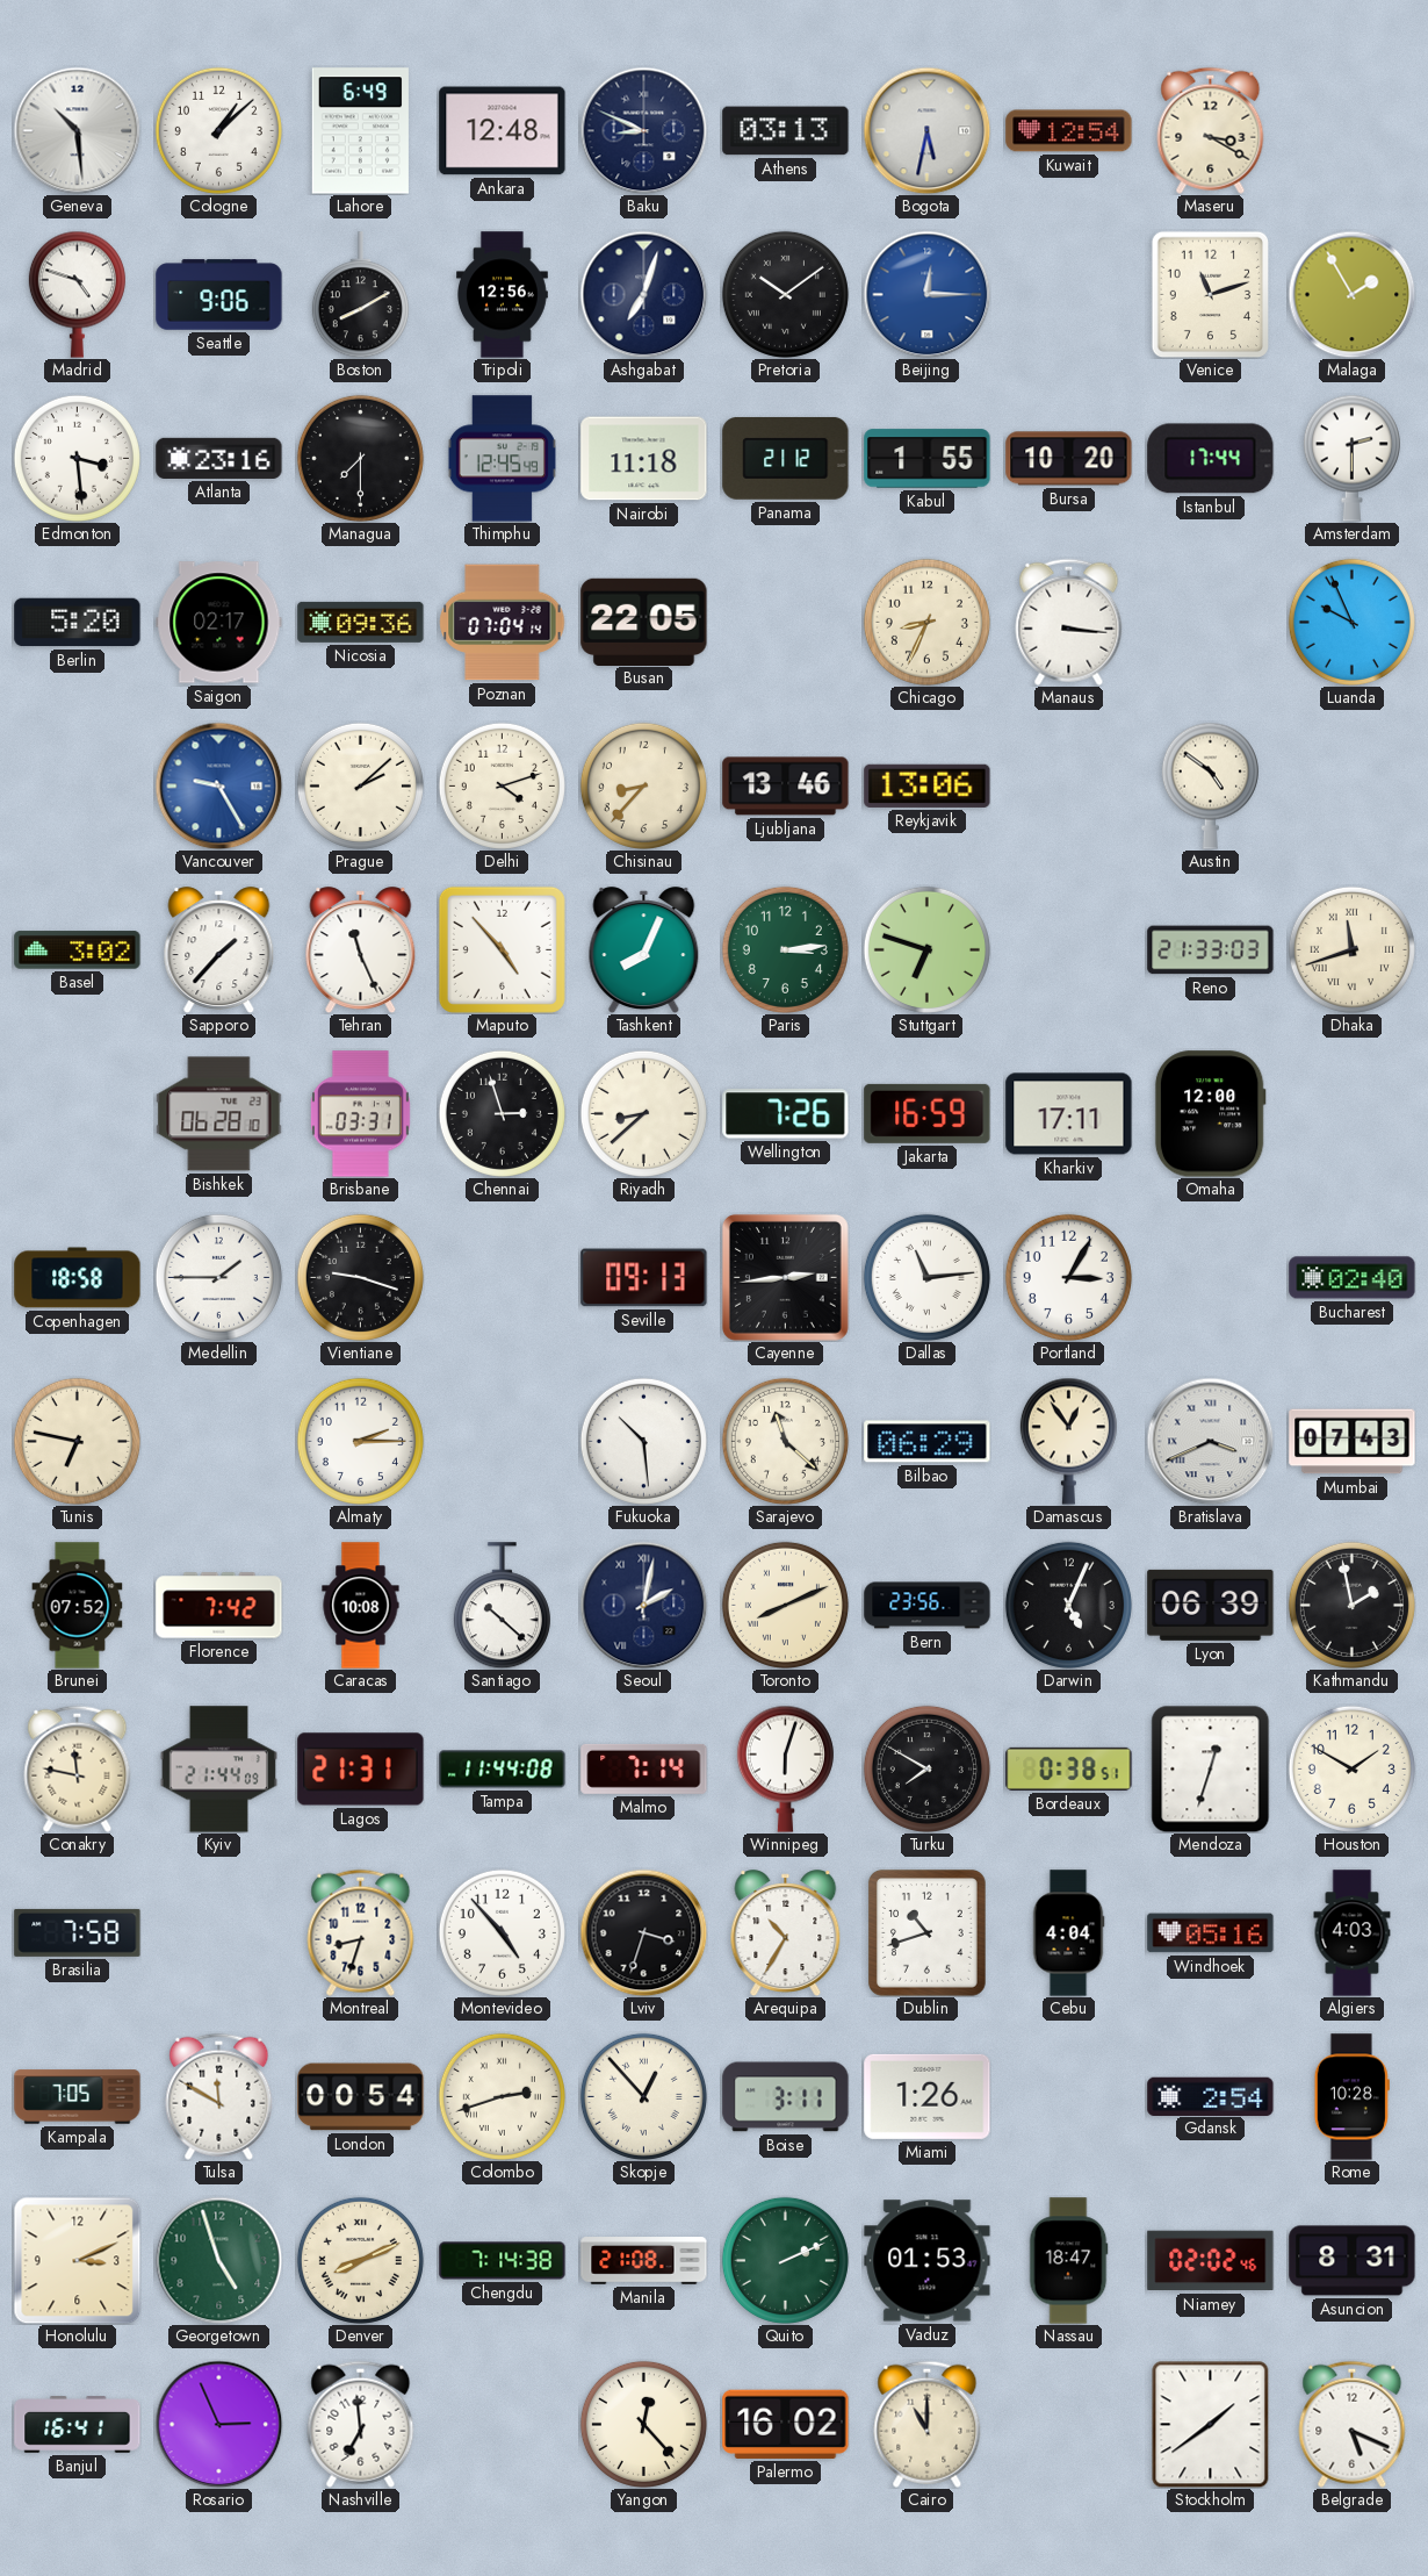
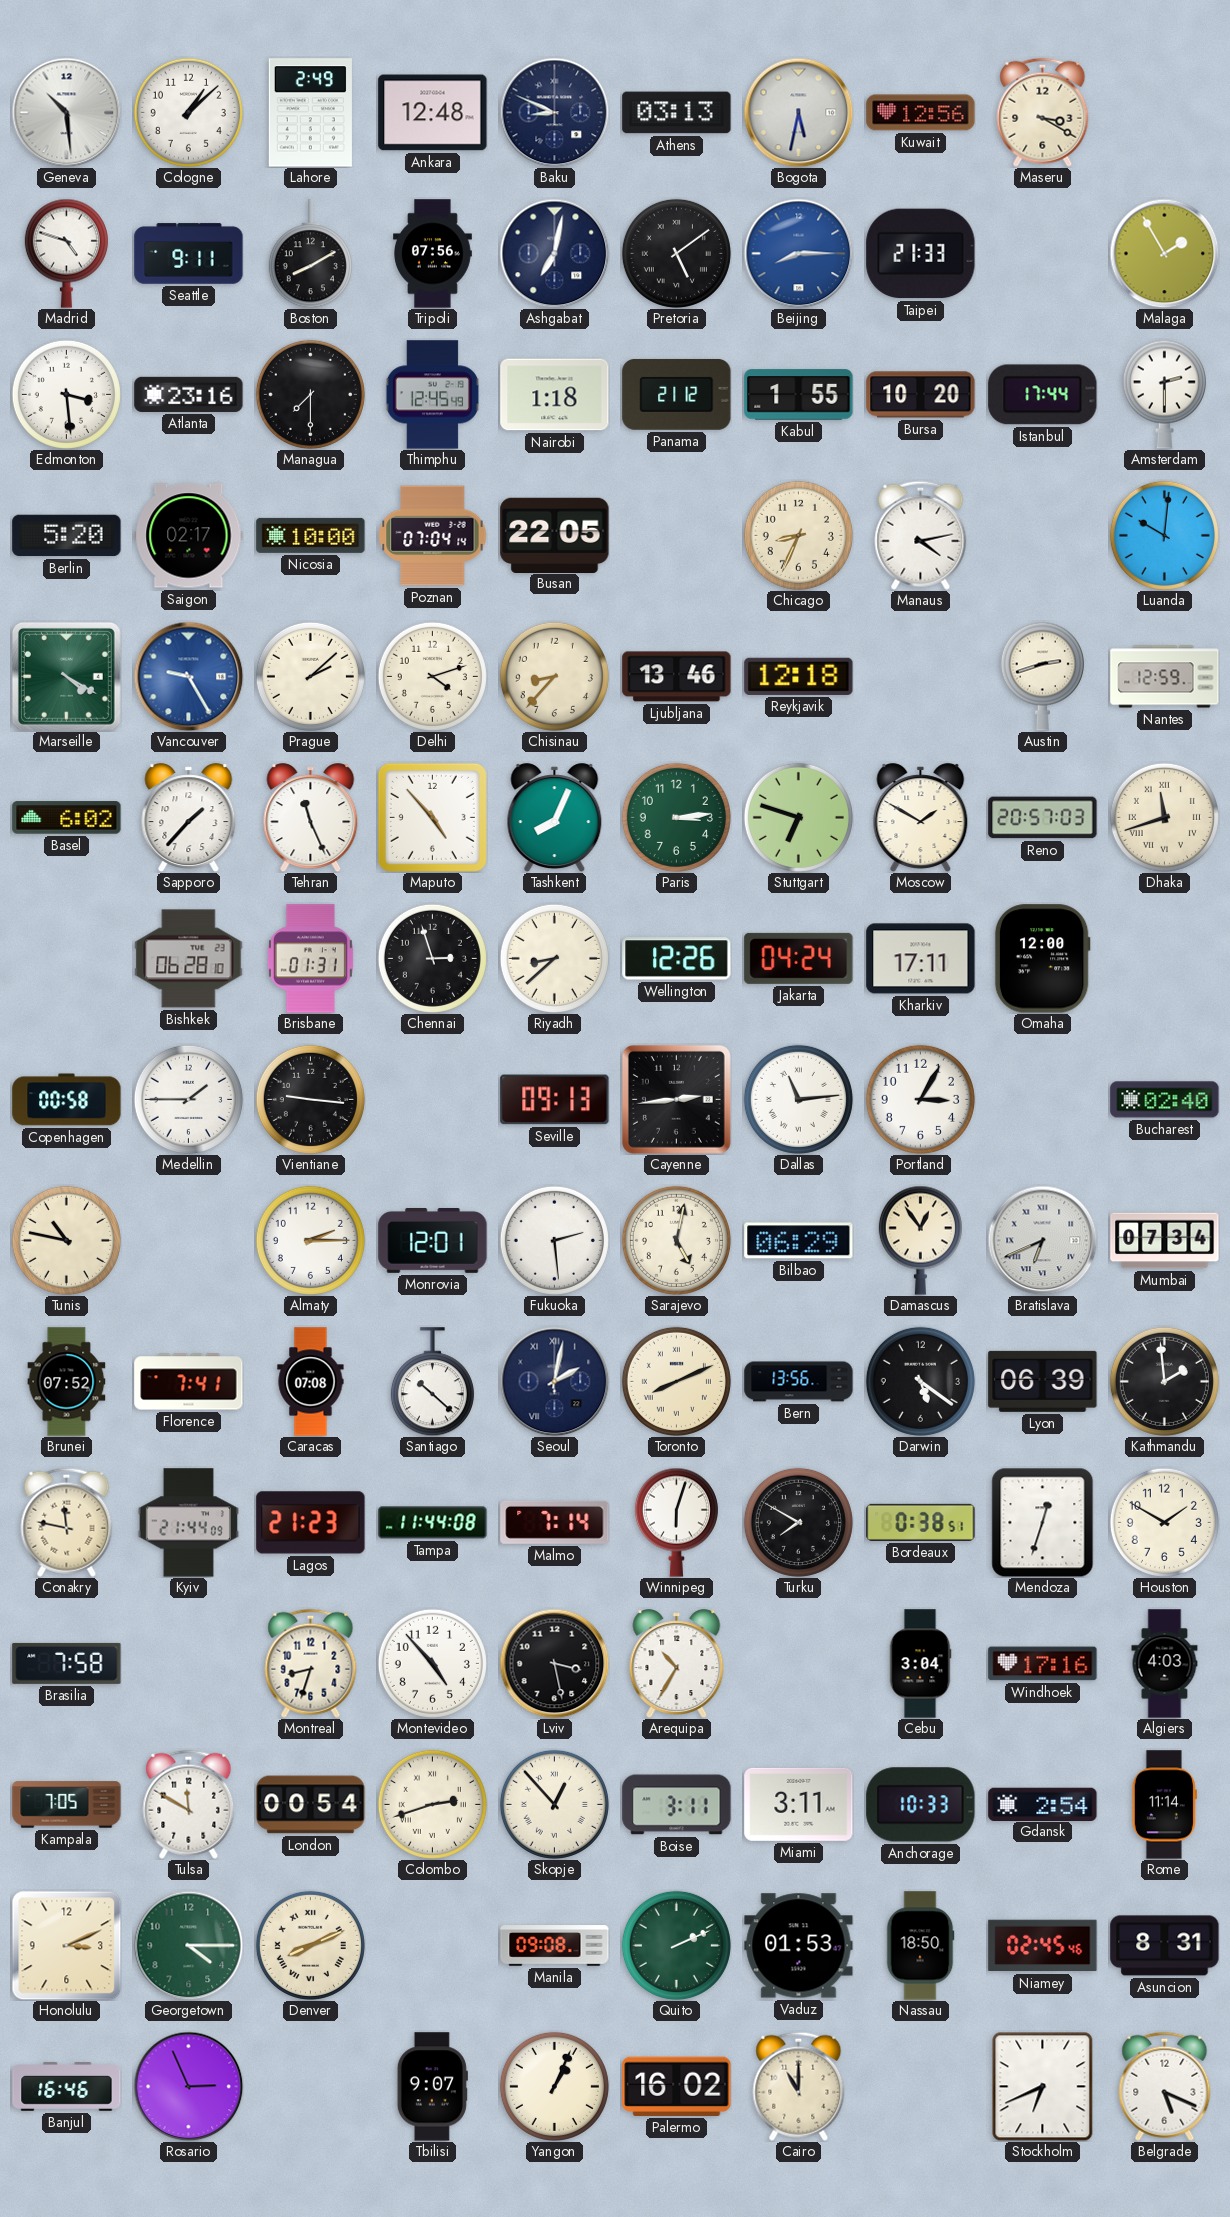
Lahore: 6:49 -> 2:49 (310, 113)
Kuwait: 12:54 -> 12:56 (921, 113)
Seattle: 9:06 -> 9:11 (189, 254)
Tripoli: 12:56 -> 07:56 (433, 254)
Ashgabat: 7:03 -> 7:02 (554, 253)
Pretoria: 10:09 -> 5:09 (676, 253)
Beijing: 12:15 -> 8:15 (798, 253)
Taipei: none -> 21:33 (921, 254)
Venice: 11:12 -> none (1210, 294)
Nairobi: 11:18 -> 1:18 (555, 395)
Nicosia: 09:36 -> 10:00 (311, 535)
Manaus: 3:16 -> 4:13 (921, 535)
Luanda: 9:56 -> 10:01 (1164, 535)
Marseille: none -> 4:20 (66, 676)
Reykjavik: 13:06 -> 12:18 (799, 676)
Austin: 4:51 -> 2:42 (1042, 676)
Nantes: none -> 12:59 (1165, 677)
Basel: 3:02 -> 6:02 (67, 818)
Moscow: none -> 1:50 (921, 818)
Reno: 21:33 -> 20:57 (1043, 818)
Brisbane: 03:31 -> 01:31 (310, 959)
Wellington: 7:26 -> 12:26 (677, 959)
Jakarta: 16:59 -> 04:24 (799, 958)
Copenhagen: 18:58 -> 00:58 (67, 1100)
Vientiane: 9:18 -> 9:16 (310, 1099)
Tunis: 6:47 -> 10:47 (66, 1240)
Monrovia: none -> 12:01 (433, 1241)
Fukuoka: 10:29 -> 2:29 (554, 1240)
Sarajevo: 11:22 -> 5:02 (676, 1240)
Bratislava: 3:41 -> 6:41 (1042, 1240)
Mumbai: 07:43 -> 07:34 (1165, 1241)
Florence: 7:42 -> 7:41 (189, 1382)
Caracas: 10:08 -> 07:08 (311, 1382)
Bern: 23:56 -> 13:56 (799, 1382)
Darwin: 5:04 -> 5:21 (920, 1381)
Kathmandu: 1:58 -> 1:59 (1164, 1381)
Lagos: 21:31 -> 21:23 (311, 1523)
Lviv: 3:33 -> 3:28 (554, 1663)
Dublin: 10:42 -> none (926, 1932)
Cebu: 4:04 -> 3:04 (920, 1664)
Windhoek: 05:16 -> 17:16 (1043, 1664)
Miami: 1:26 -> 3:11 (799, 1804)
Anchorage: none -> 10:33 (921, 1805)
Rome: 10:28 -> 11:14 (1164, 1805)
Georgetown: 4:57 -> 4:15 (188, 1945)
Chengdu: 7:14 -> none (503, 2261)
Manila: 21:08 -> 09:08 (555, 1946)
Nassau: 18:47 -> 18:50 (920, 1946)
Niamey: 02:02 -> 02:45 (1043, 1946)
Banjul: 16:41 -> 16:46 (67, 2087)
Nashville: 6:59 -> none (361, 2424)
Tbilisi: none -> 9:07 (432, 2087)
Yangon: 12:23 -> 1:04 (554, 2086)
Stockholm: 1:39 -> 6:41 (1043, 2086)
